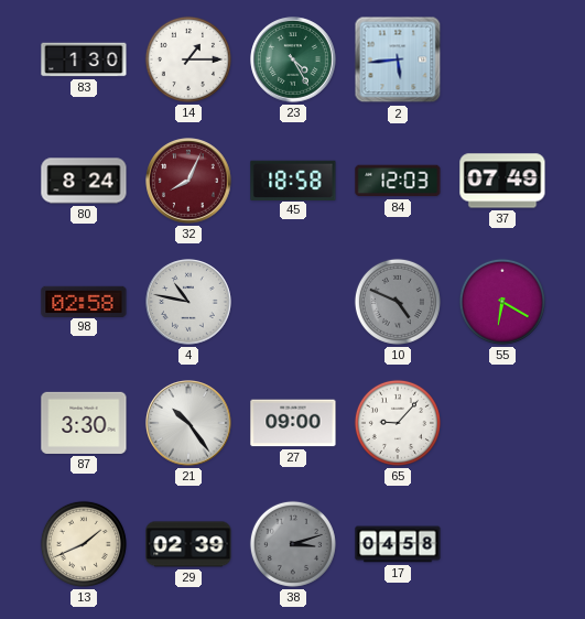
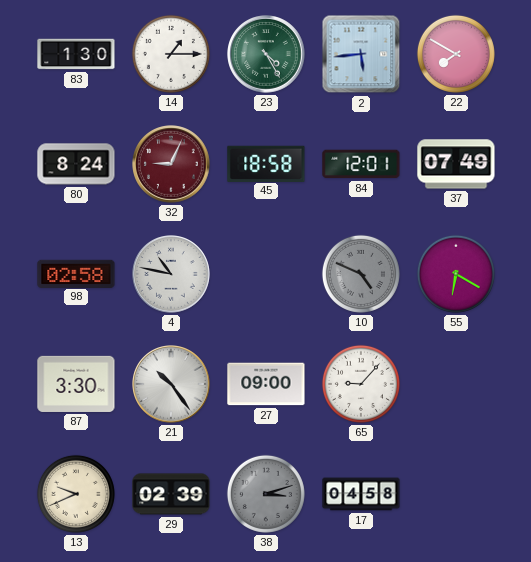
22: none -> 7:50 (456, 54)
32: 8:04 -> 9:04 (171, 164)
84: 12:03 -> 12:01 (361, 164)
13: 1:41 -> 9:41 (76, 494)
